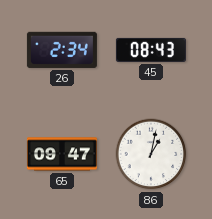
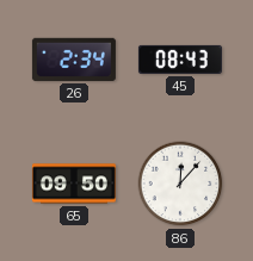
65: 09:47 -> 09:50 (74, 184)
86: 1:02 -> 12:07 (180, 184)
